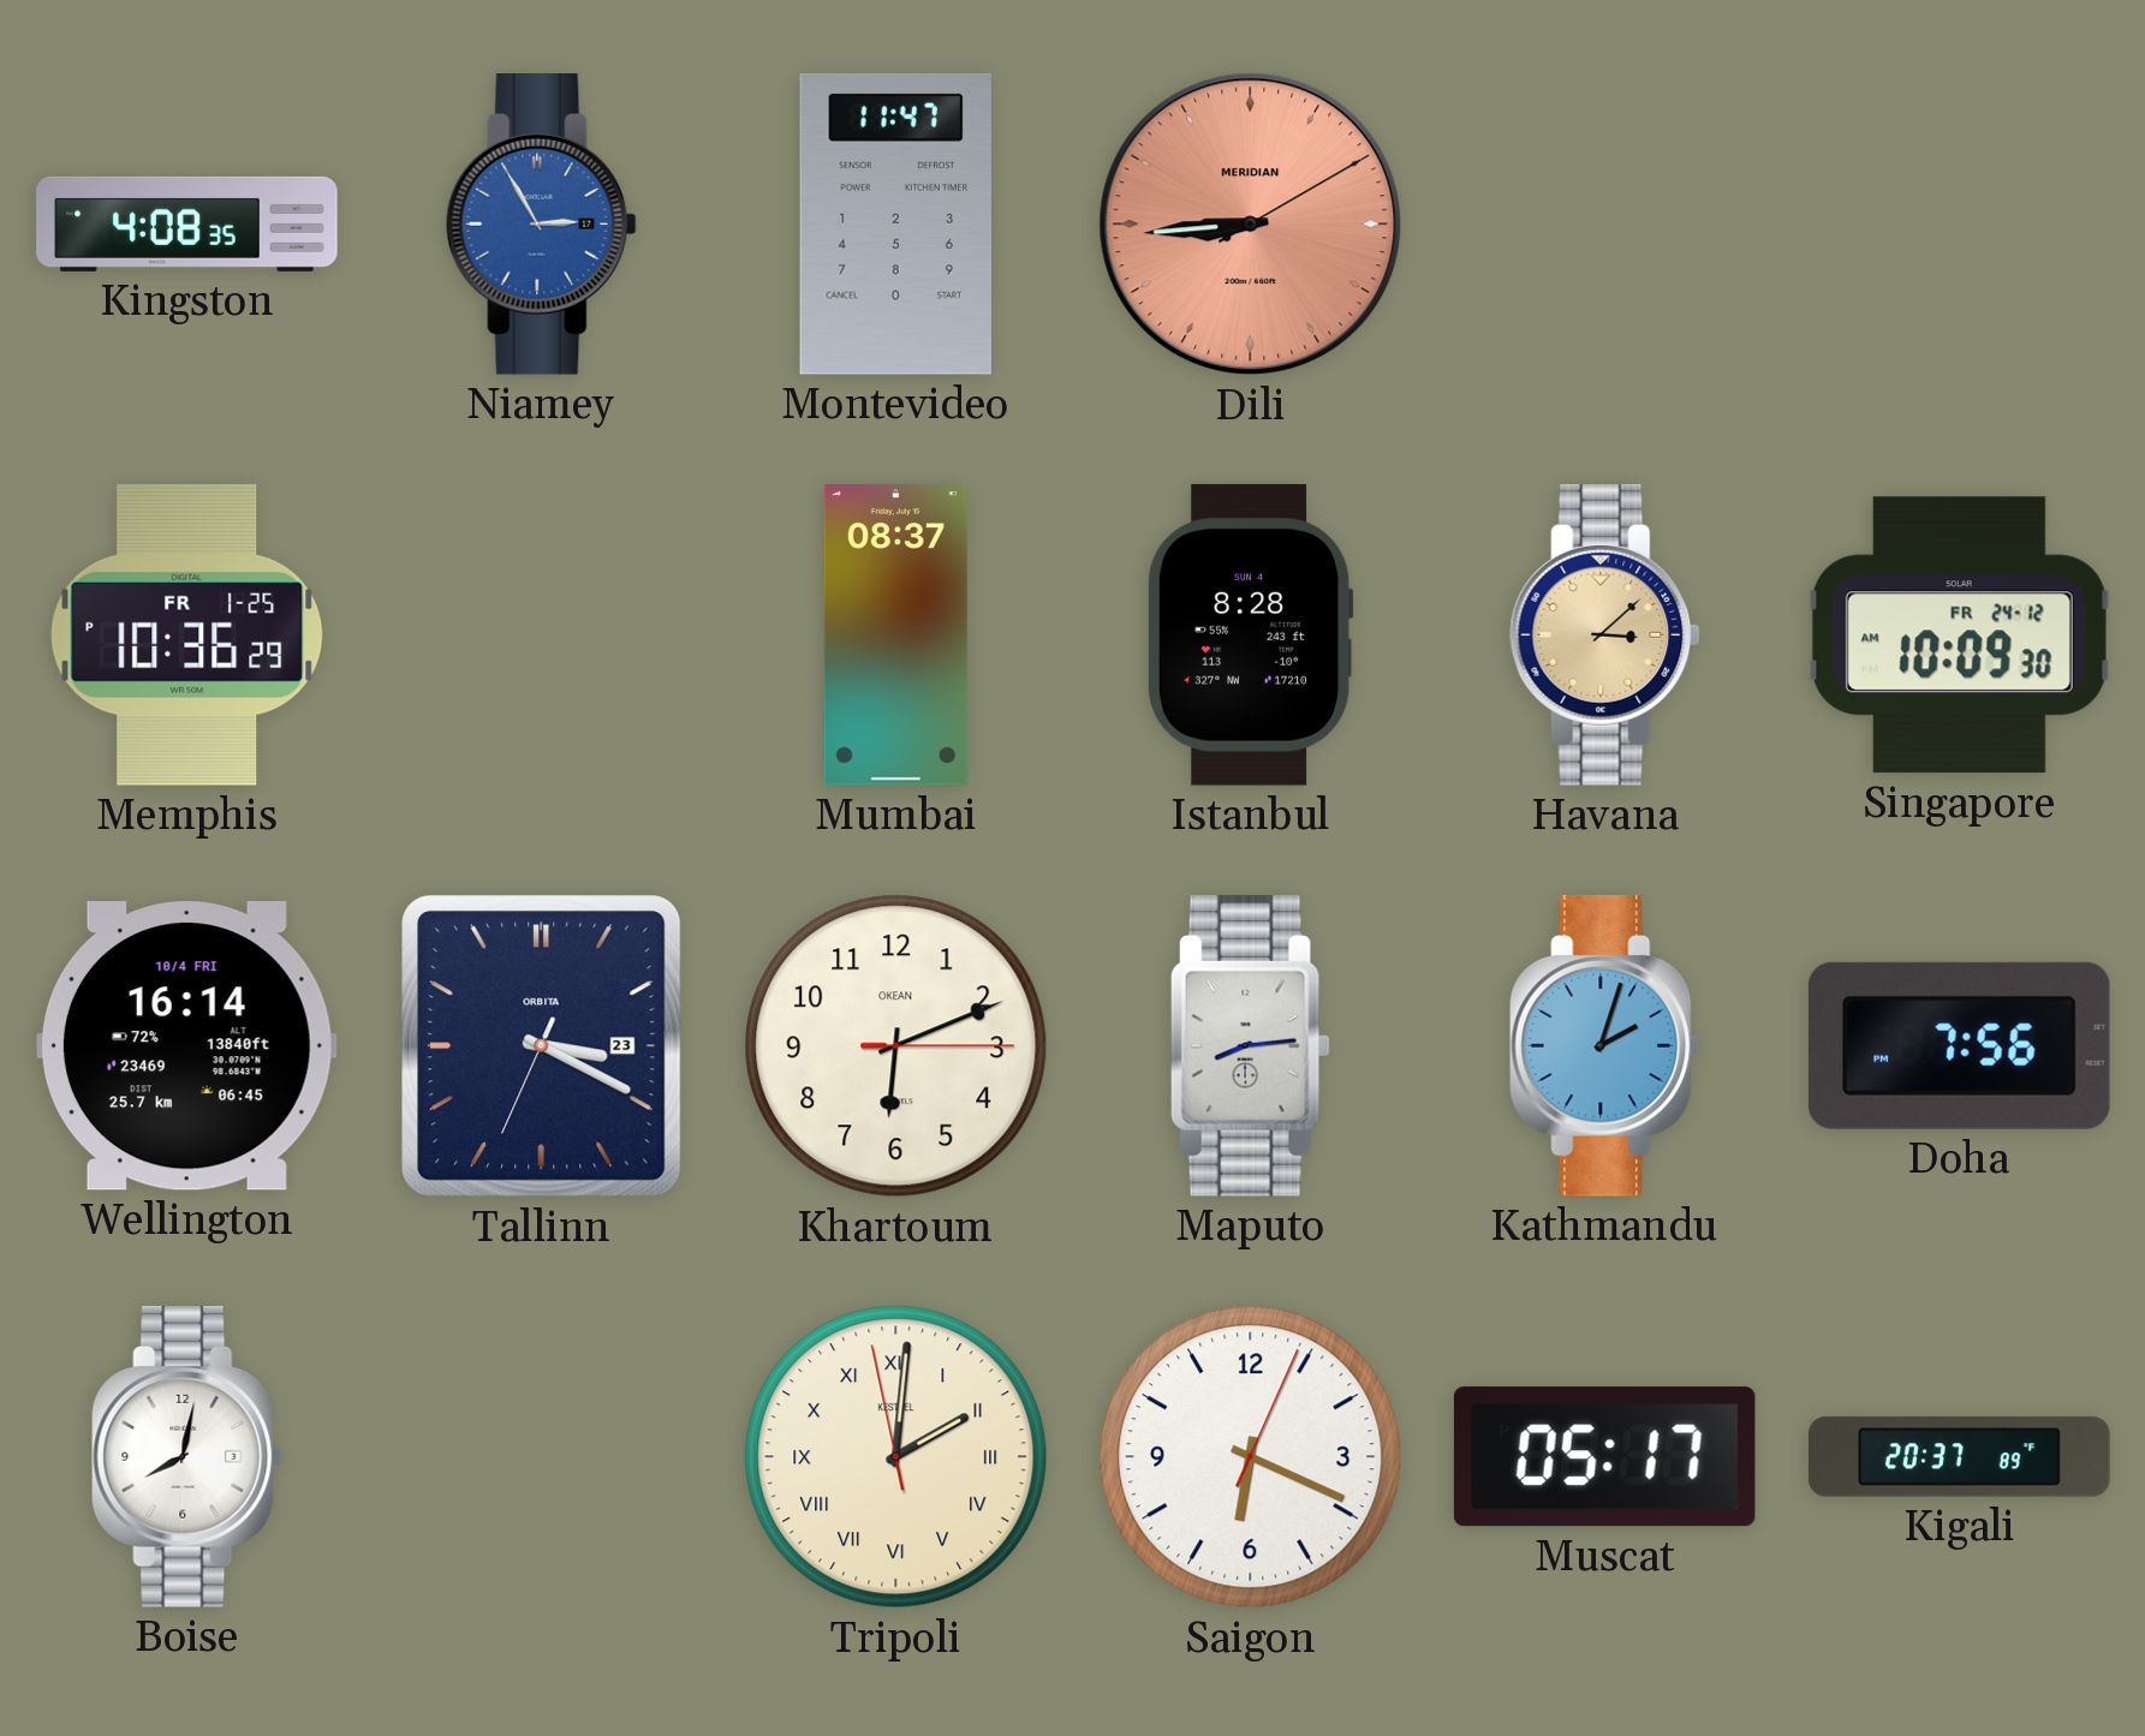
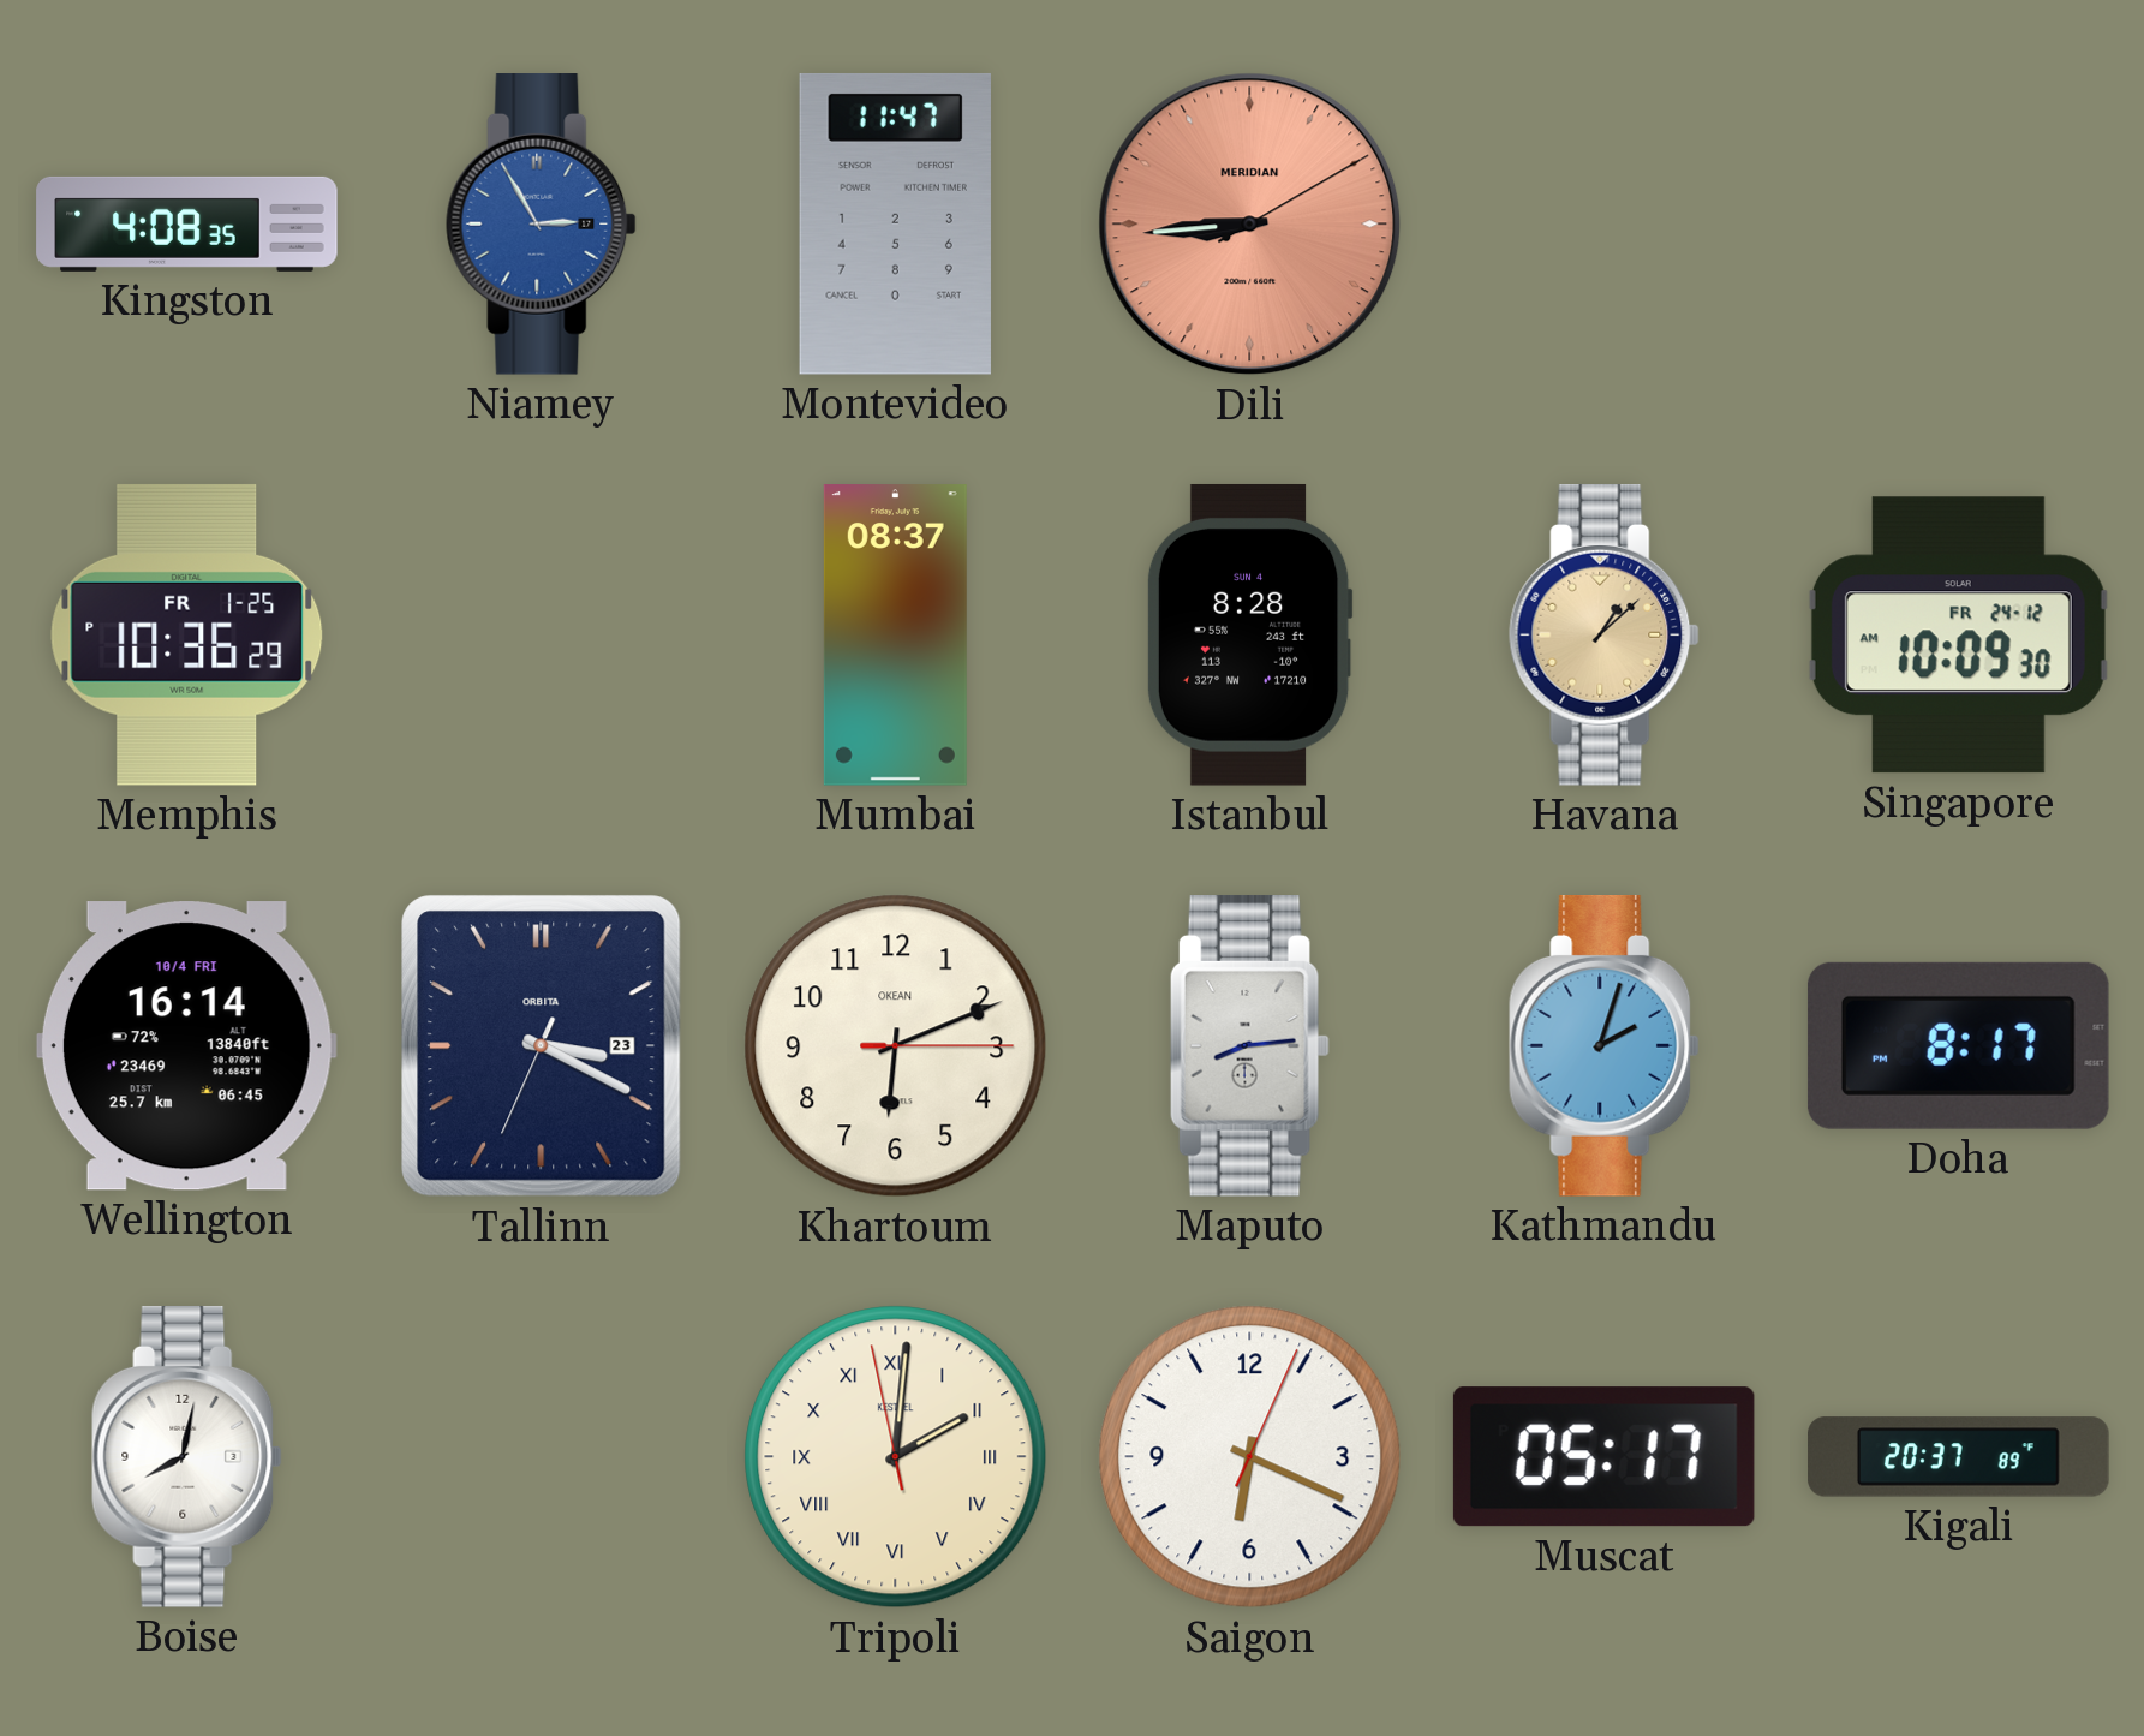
Havana: 3:08 -> 1:08 (1605, 636)
Doha: 7:56 -> 8:17 (1958, 1045)
